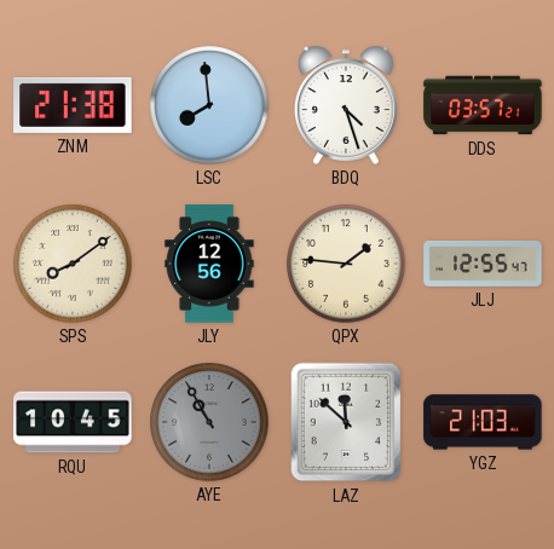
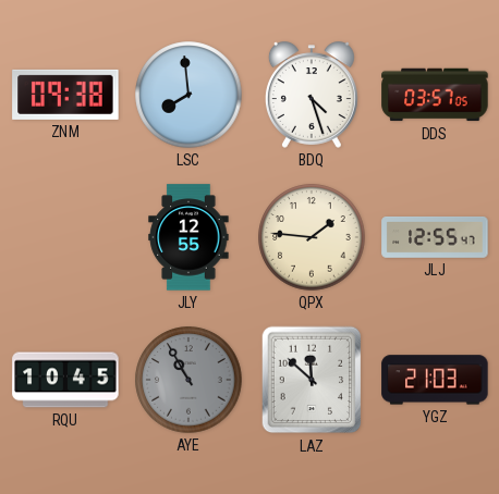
ZNM: 21:38 -> 09:38 (65, 95)
DDS: 03:57:21 -> 03:57:05 (435, 95)
SPS: 8:09 -> none (73, 264)
JLY: 12:56 -> 12:55 (188, 237)
